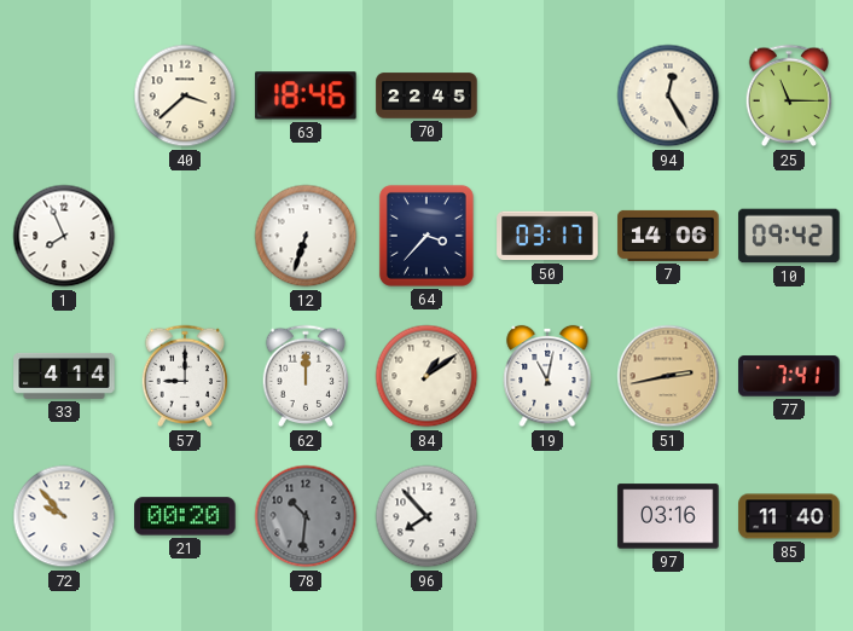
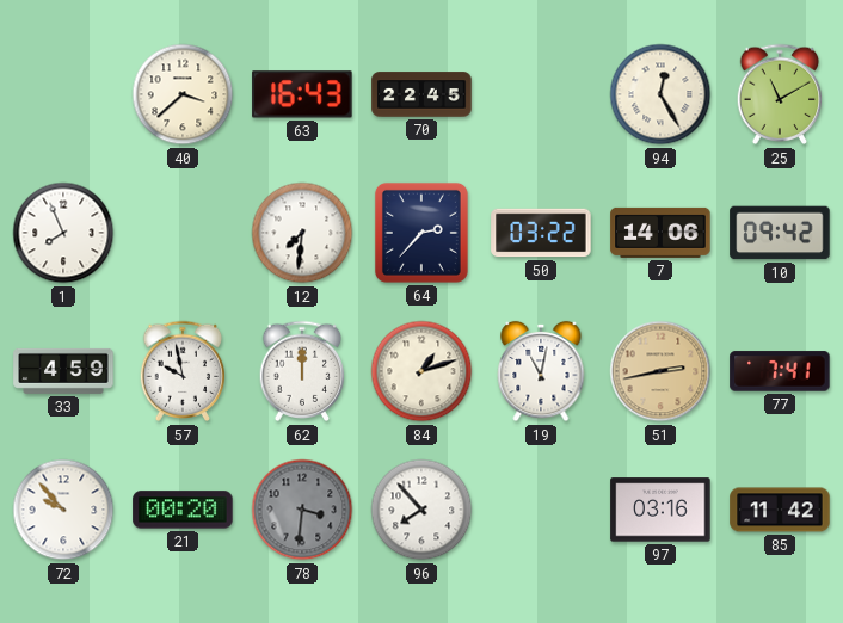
63: 18:46 -> 16:43 (302, 94)
25: 11:15 -> 11:10 (780, 94)
12: 6:33 -> 7:31 (302, 233)
64: 3:37 -> 2:37 (421, 233)
50: 03:17 -> 03:22 (541, 233)
33: 4:14 -> 4:59 (63, 371)
57: 9:00 -> 9:58 (183, 371)
84: 1:09 -> 1:12 (421, 371)
78: 10:31 -> 3:31 (302, 510)
85: 11:40 -> 11:42 (780, 510)
